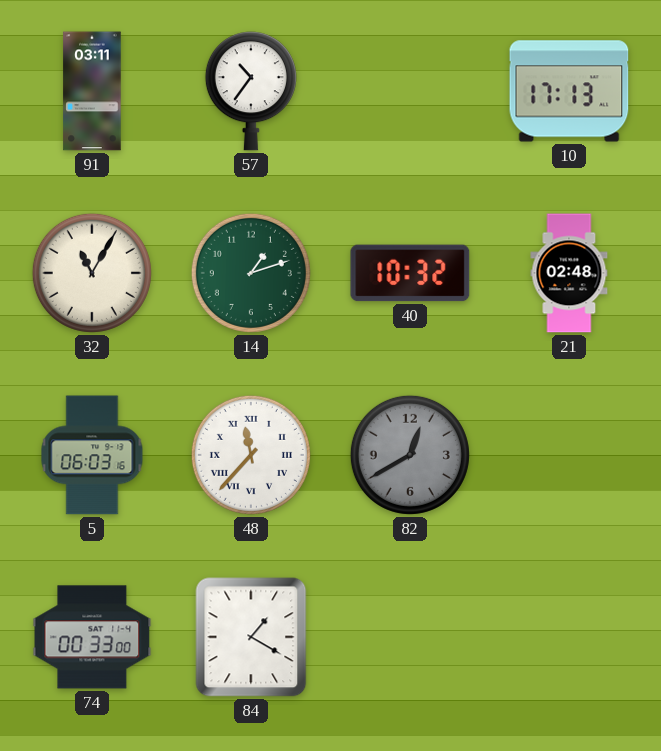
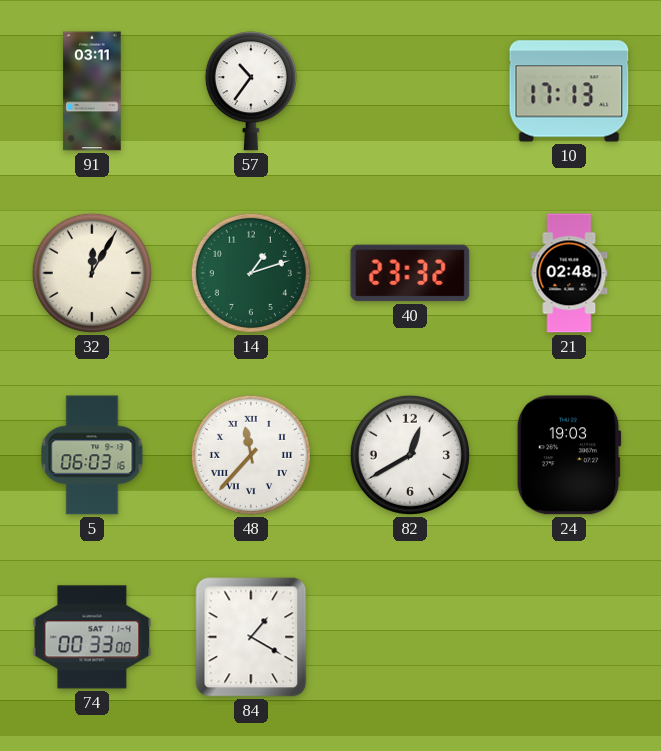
32: 11:05 -> 12:05 (92, 273)
40: 10:32 -> 23:32 (410, 273)
82 dial: grey -> white (410, 455)
24: none -> 19:03 (569, 455)
